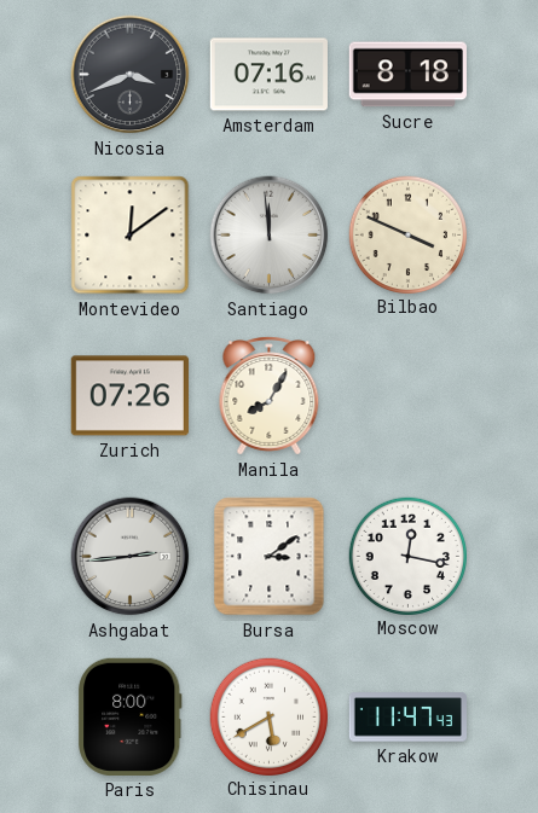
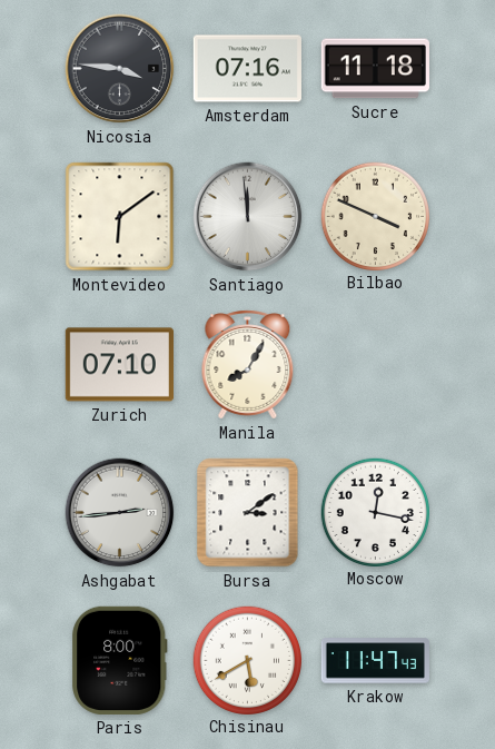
Nicosia: 3:41 -> 3:46 (120, 69)
Sucre: 8:18 -> 11:18 (375, 69)
Montevideo: 12:09 -> 6:09 (120, 217)
Zurich: 07:26 -> 07:10 (119, 365)
